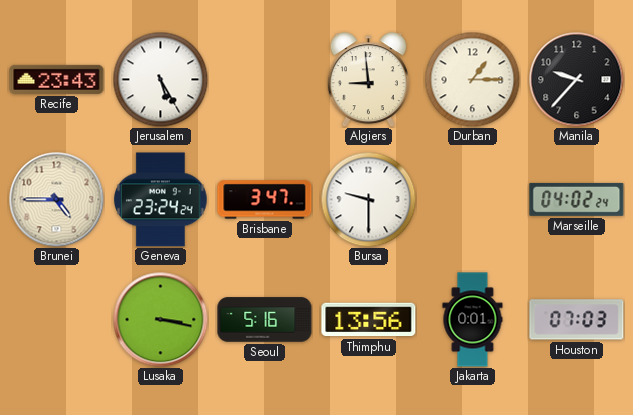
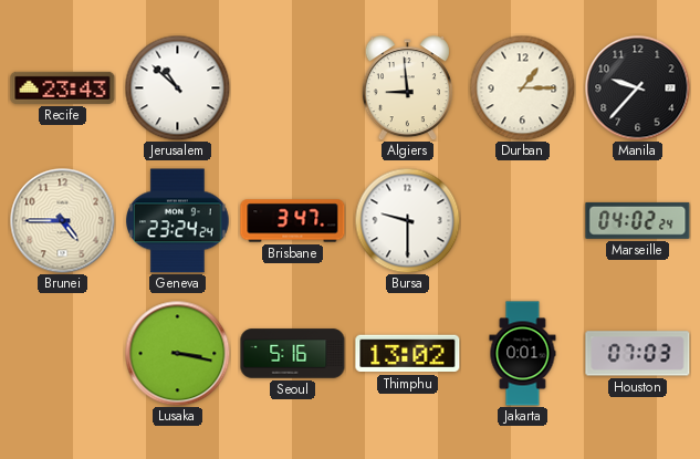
Jerusalem: 5:25 -> 10:52 (177, 87)
Thimphu: 13:56 -> 13:02 (408, 354)
